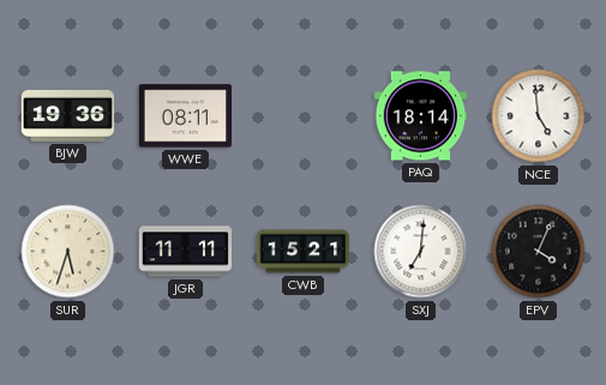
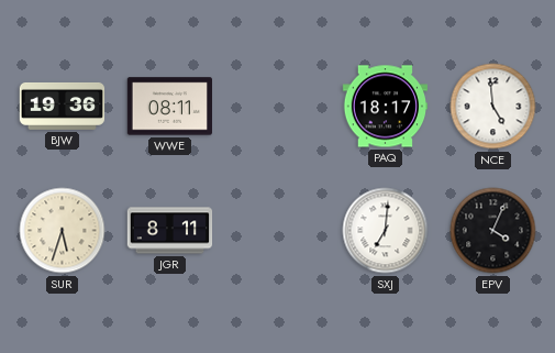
PAQ: 18:14 -> 18:17 (385, 107)
JGR: 11:11 -> 8:11 (170, 231)
CWB: 15:21 -> none (304, 252)
